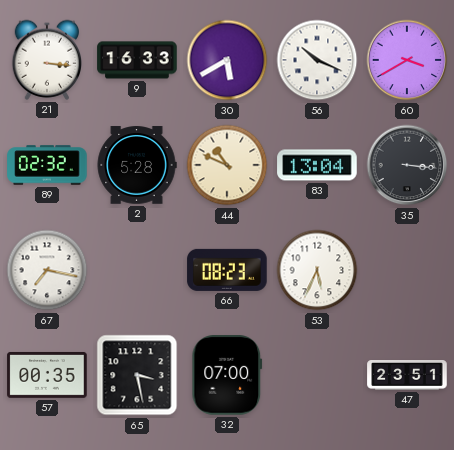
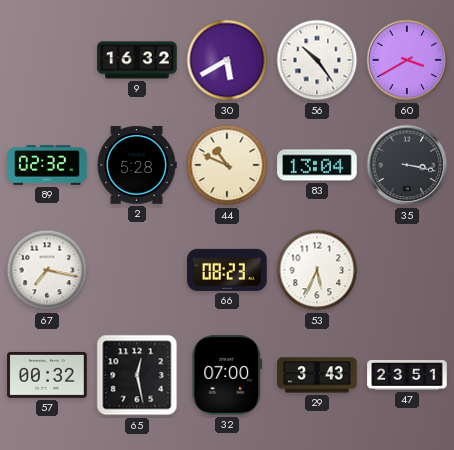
21: 3:16 -> none (47, 60)
9: 16:33 -> 16:32 (137, 60)
56: 10:19 -> 10:24 (317, 60)
35: 3:16 -> 3:17 (407, 165)
57: 00:35 -> 00:32 (47, 375)
65: 3:28 -> 12:28 (137, 375)
29: none -> 3:43 (317, 375)
